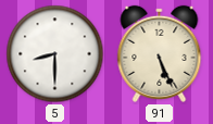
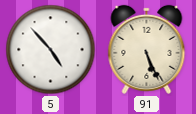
5: 8:30 -> 4:53 (51, 50)
